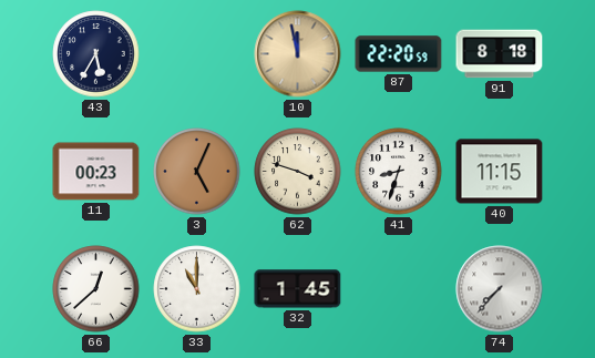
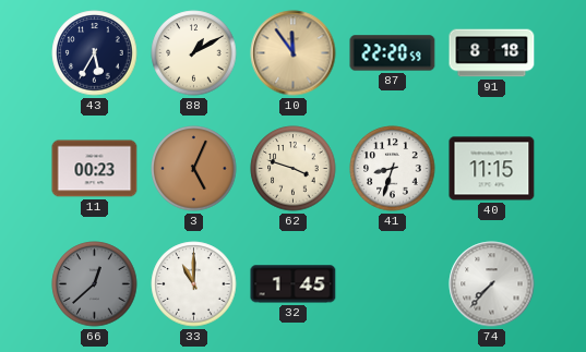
88: none -> 1:10 (194, 53)
10: 11:58 -> 11:54 (294, 53)
66 dial: white -> grey (95, 284)
